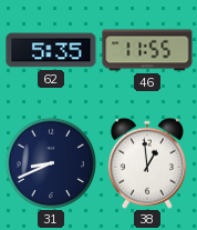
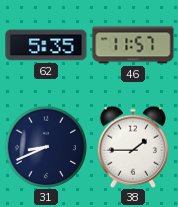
46: 11:55 -> 11:57 (133, 45)
38: 12:59 -> 1:45 (133, 147)
